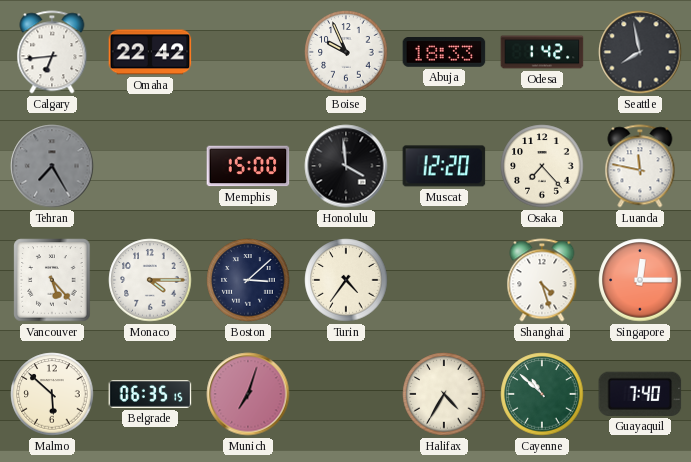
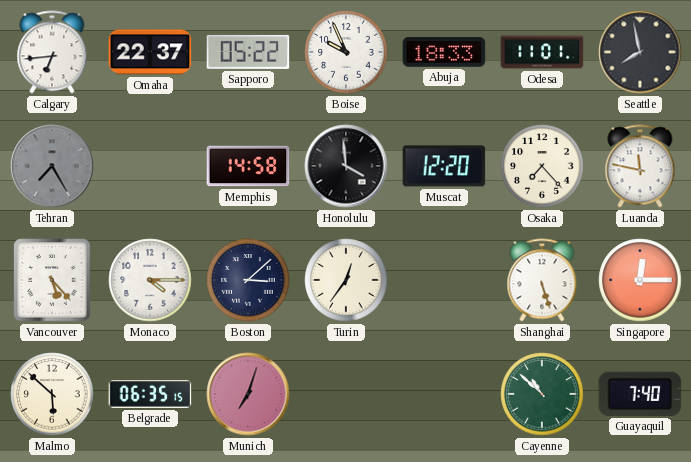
Omaha: 22:42 -> 22:37 (150, 52)
Sapporo: none -> 05:22 (248, 52)
Odesa: 1:42 -> 11:01 (542, 52)
Memphis: 15:00 -> 14:58 (248, 166)
Turin: 4:36 -> 12:36 (346, 280)
Shanghai: 4:27 -> 5:27 (542, 280)
Halifax: 4:35 -> none (444, 394)
